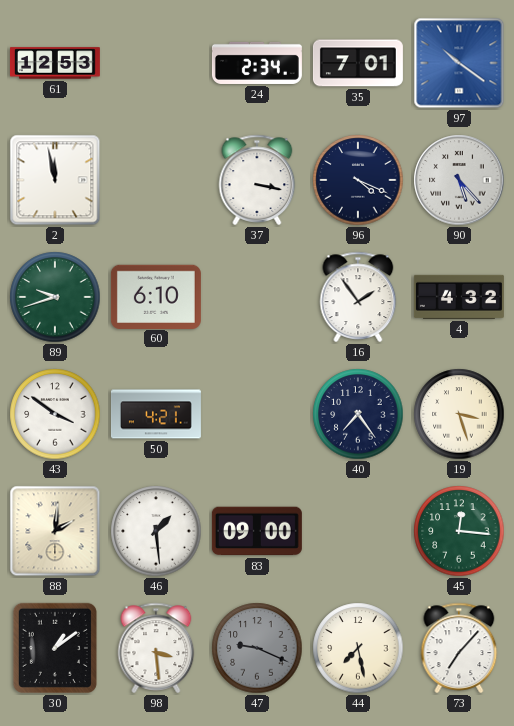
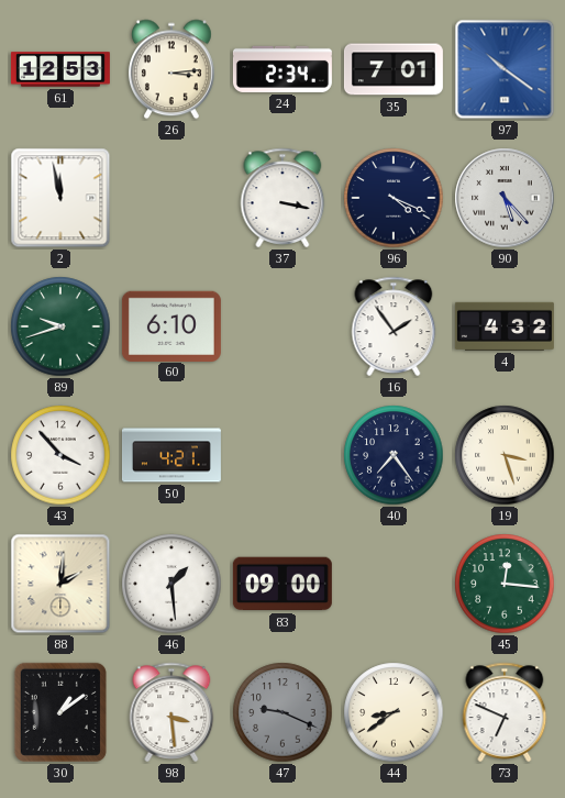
26: none -> 3:14 (171, 69)
43: 3:51 -> 3:53 (60, 455)
44: 7:28 -> 8:39 (394, 712)
73: 7:07 -> 6:49 (505, 712)
